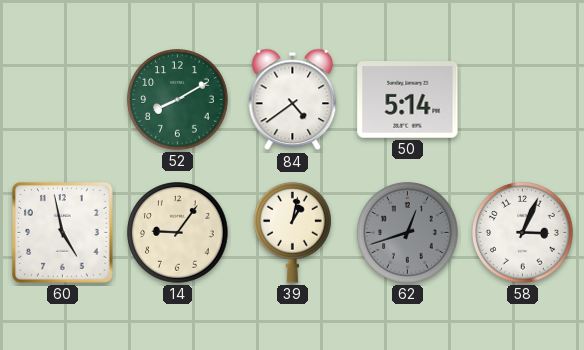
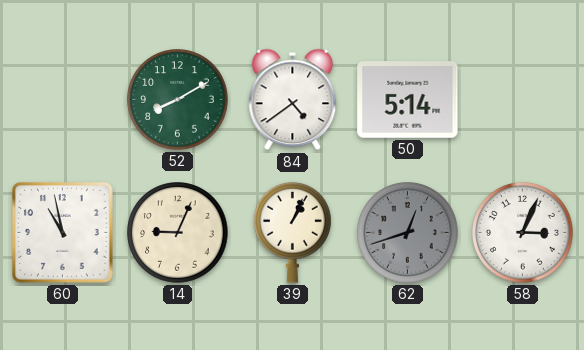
60: 4:58 -> 10:58 (63, 233)
14: 9:06 -> 9:04 (178, 233)
39: 1:02 -> 1:04 (293, 232)
